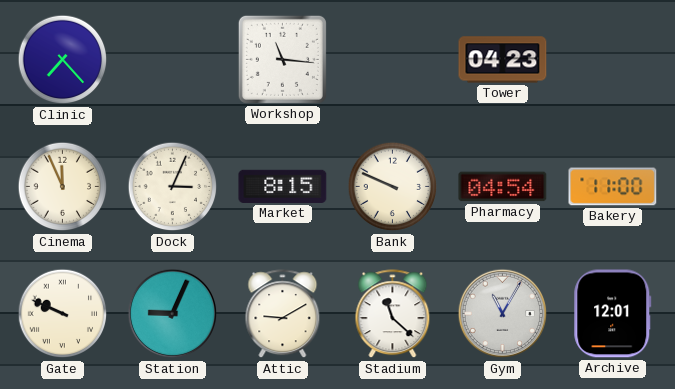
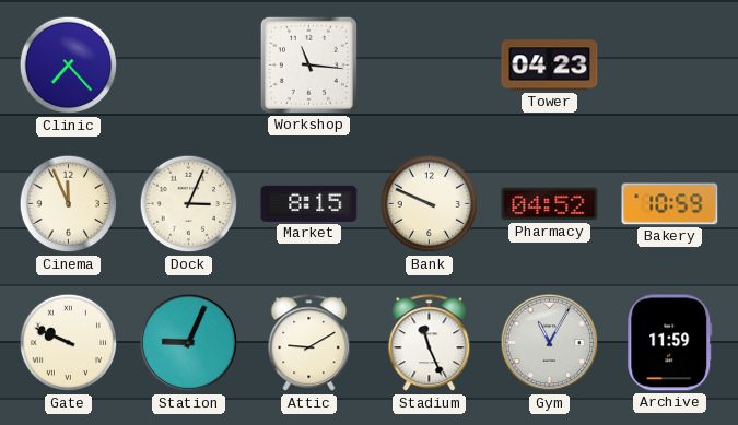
Pharmacy: 04:54 -> 04:52 (550, 204)
Bakery: 11:00 -> 10:59 (670, 204)
Stadium: 11:22 -> 11:26 (430, 343)
Archive: 12:01 -> 11:59 (670, 343)
